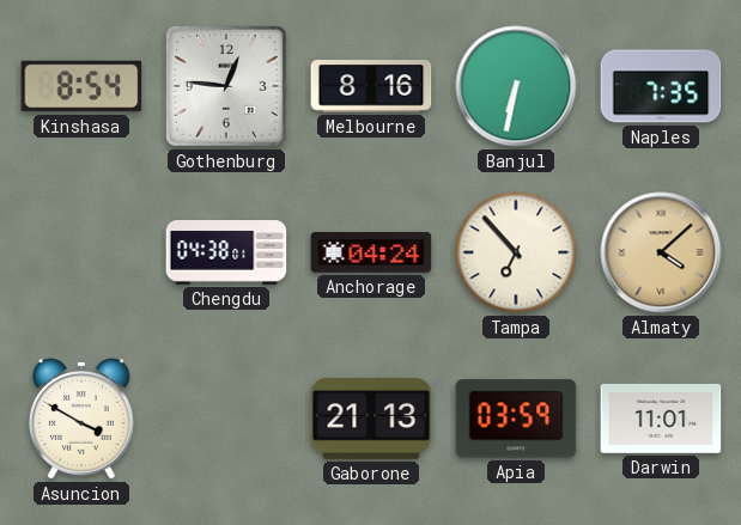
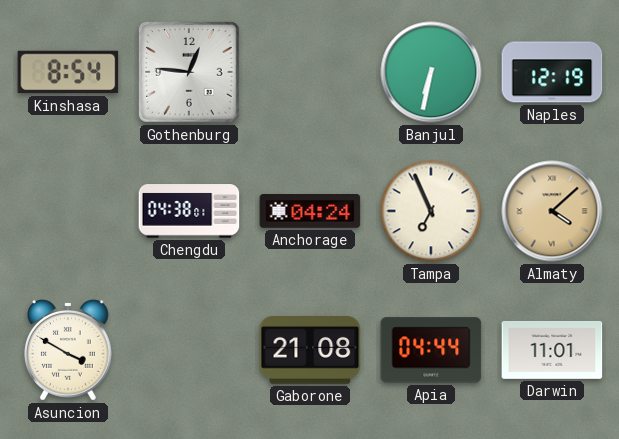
Melbourne: 8:16 -> none (371, 86)
Naples: 7:35 -> 12:19 (552, 72)
Tampa: 6:53 -> 6:56 (431, 211)
Gaborone: 21:13 -> 21:08 (310, 351)
Apia: 03:59 -> 04:44 (431, 350)
